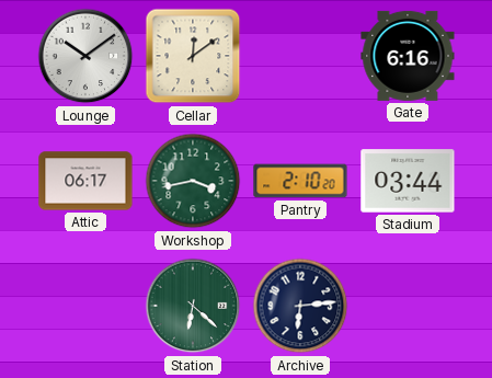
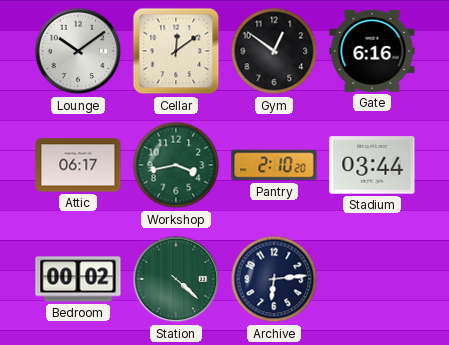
Gym: none -> 12:51 (274, 51)
Bedroom: none -> 00:02 (78, 279)
Station: 6:22 -> 4:22 (176, 279)
